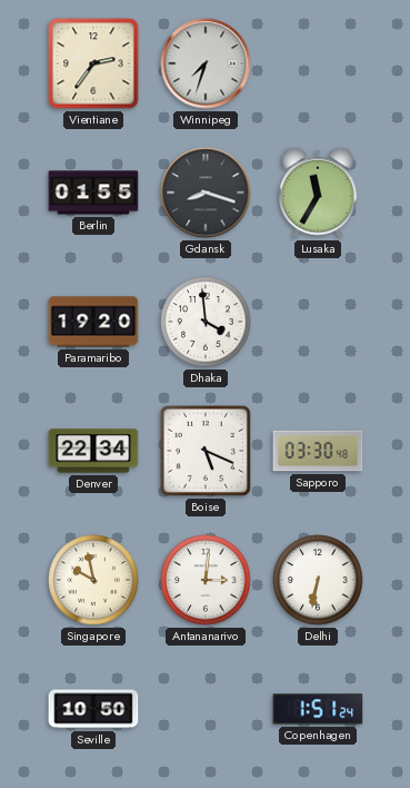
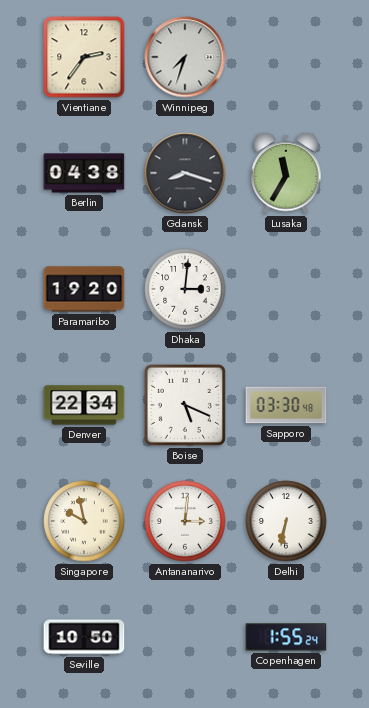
Berlin: 01:55 -> 04:38 (84, 173)
Dhaka: 3:59 -> 3:01 (185, 289)
Copenhagen: 1:51 -> 1:55 (286, 637)
